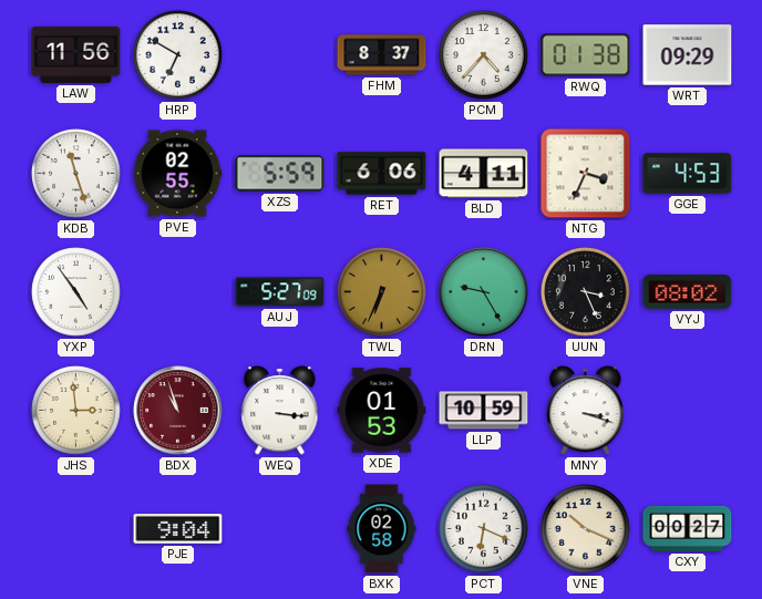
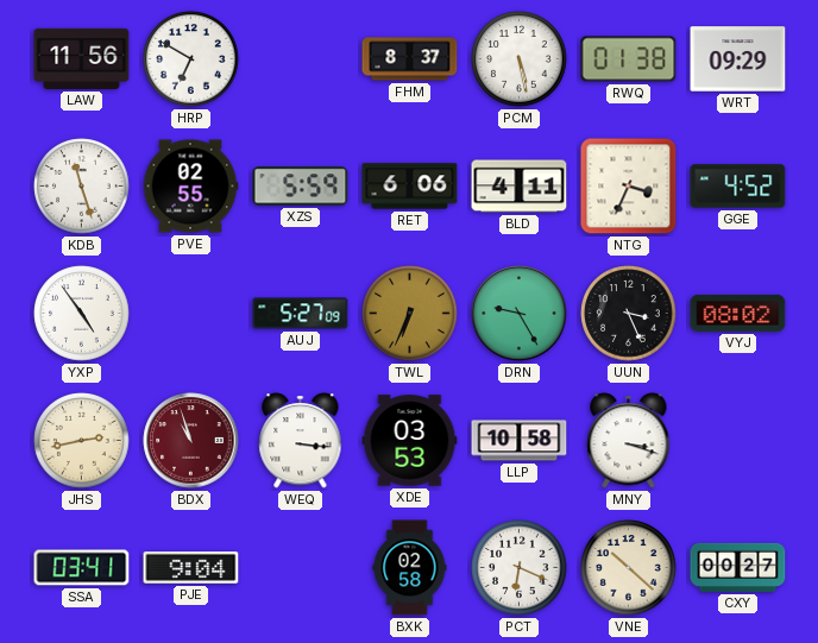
PCM: 4:37 -> 5:28 (520, 59)
GGE: 4:53 -> 4:52 (738, 187)
JHS: 2:59 -> 2:43 (82, 441)
XDE: 01:53 -> 03:53 (410, 441)
LLP: 10:59 -> 10:58 (520, 441)
SSA: none -> 03:41 (82, 568)
VNE: 10:19 -> 10:22 (629, 568)
